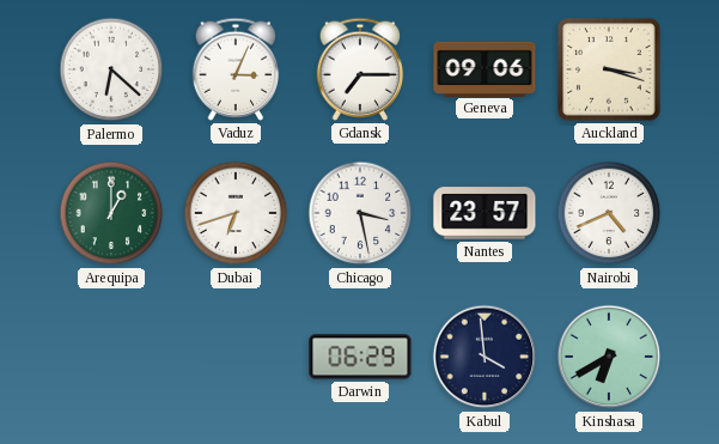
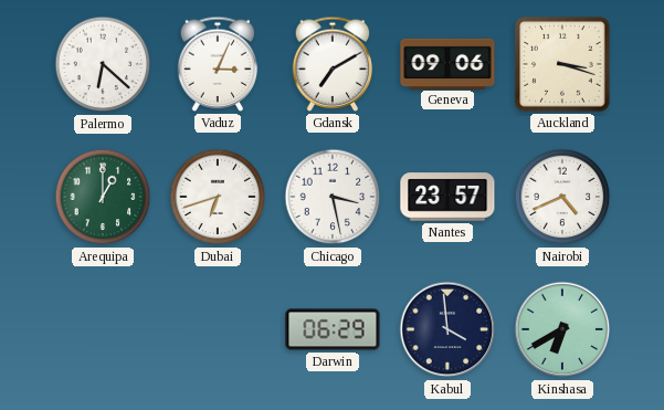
Gdansk: 7:15 -> 7:10 (333, 64)
